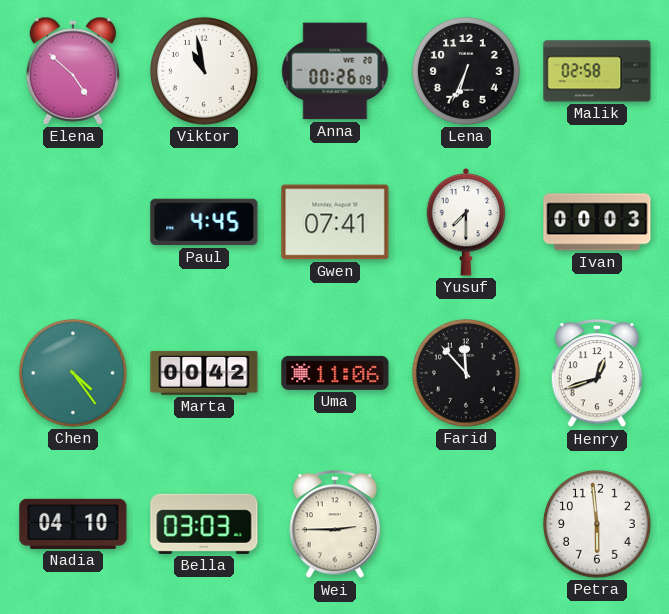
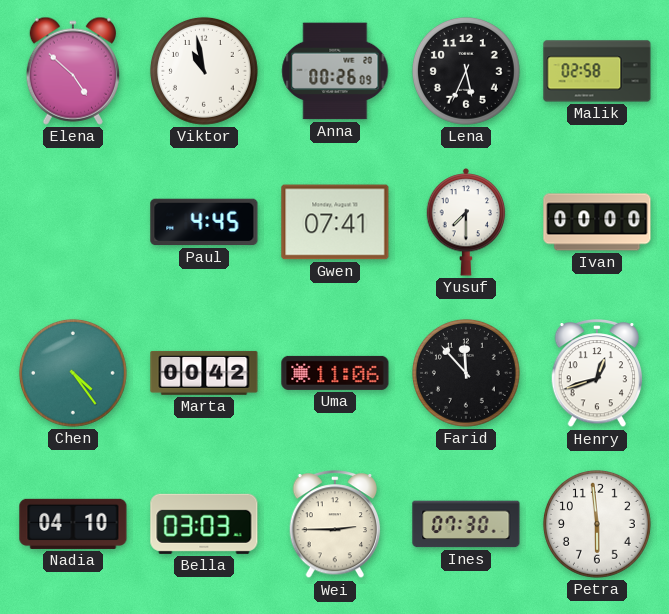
Lena: 6:34 -> 5:34 (466, 71)
Ivan: 00:03 -> 00:00 (597, 222)
Ines: none -> 07:30 (466, 524)
